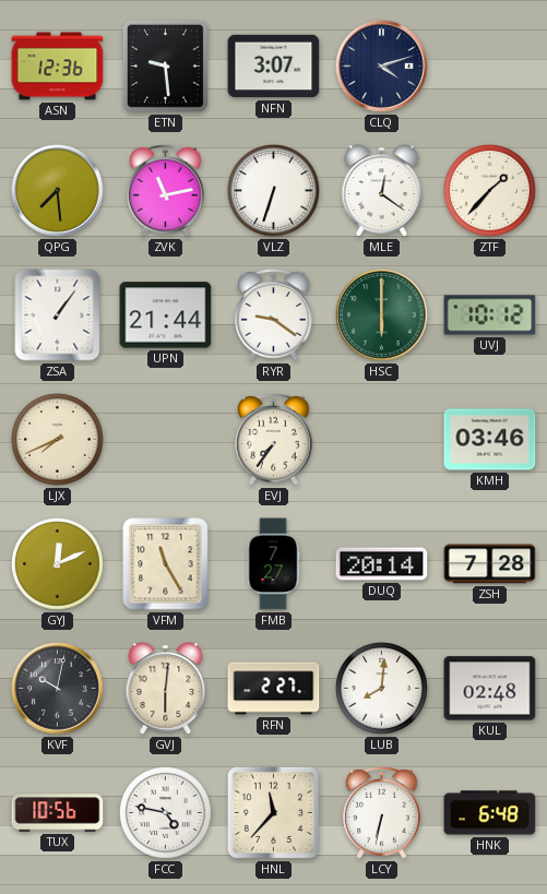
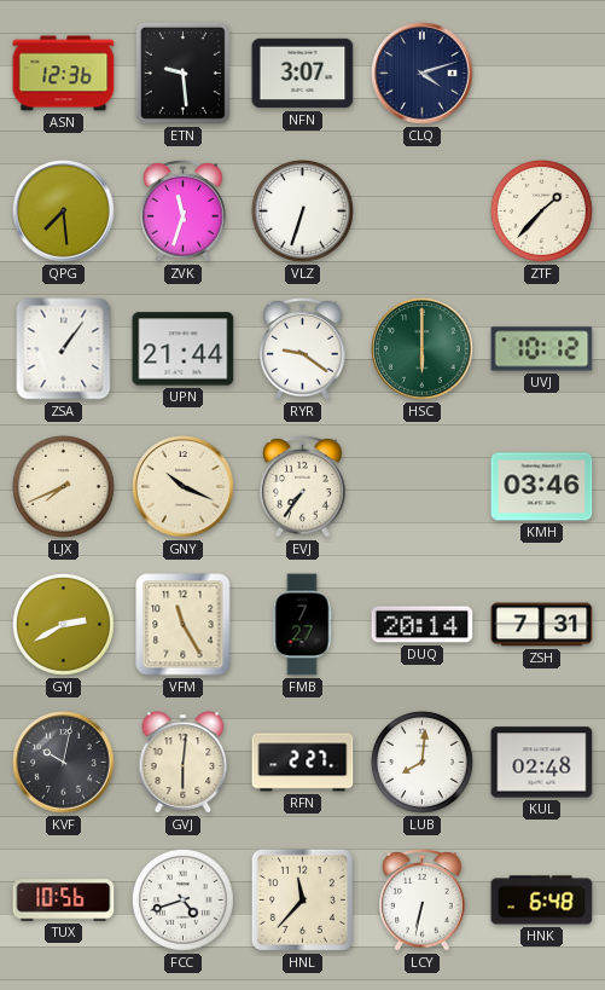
ZVK: 11:13 -> 11:33 (184, 212)
MLE: 12:21 -> none (382, 191)
GNY: none -> 10:19 (184, 487)
GYJ: 12:11 -> 2:40 (64, 625)
ZSH: 7:28 -> 7:31 (542, 625)
FCC: 4:47 -> 4:42 (184, 901)
